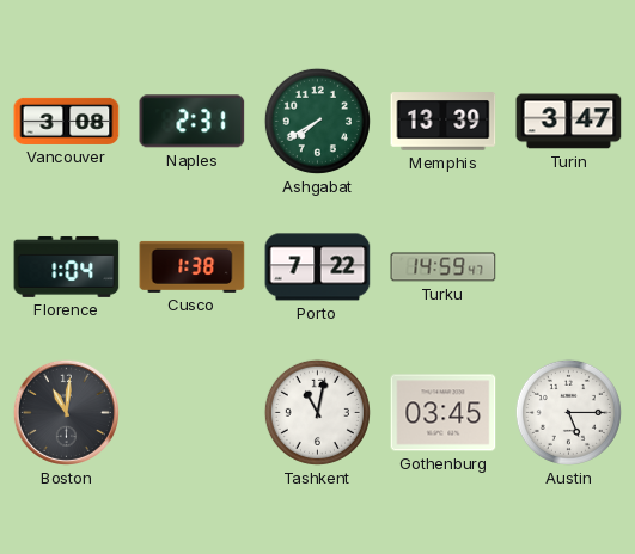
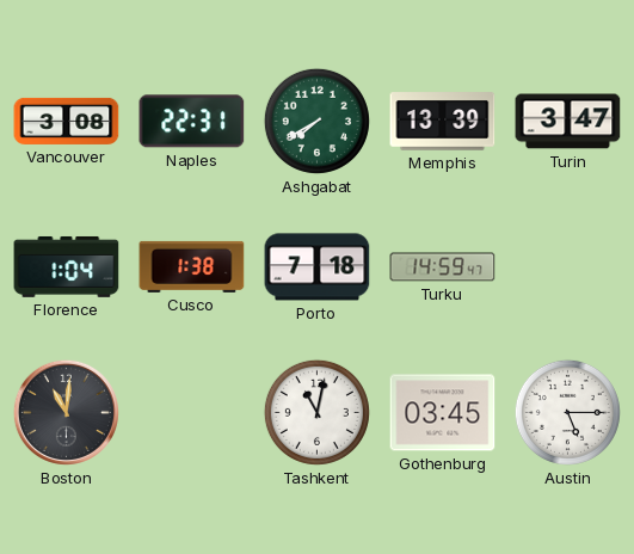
Naples: 2:31 -> 22:31 (192, 122)
Porto: 7:22 -> 7:18 (318, 267)
